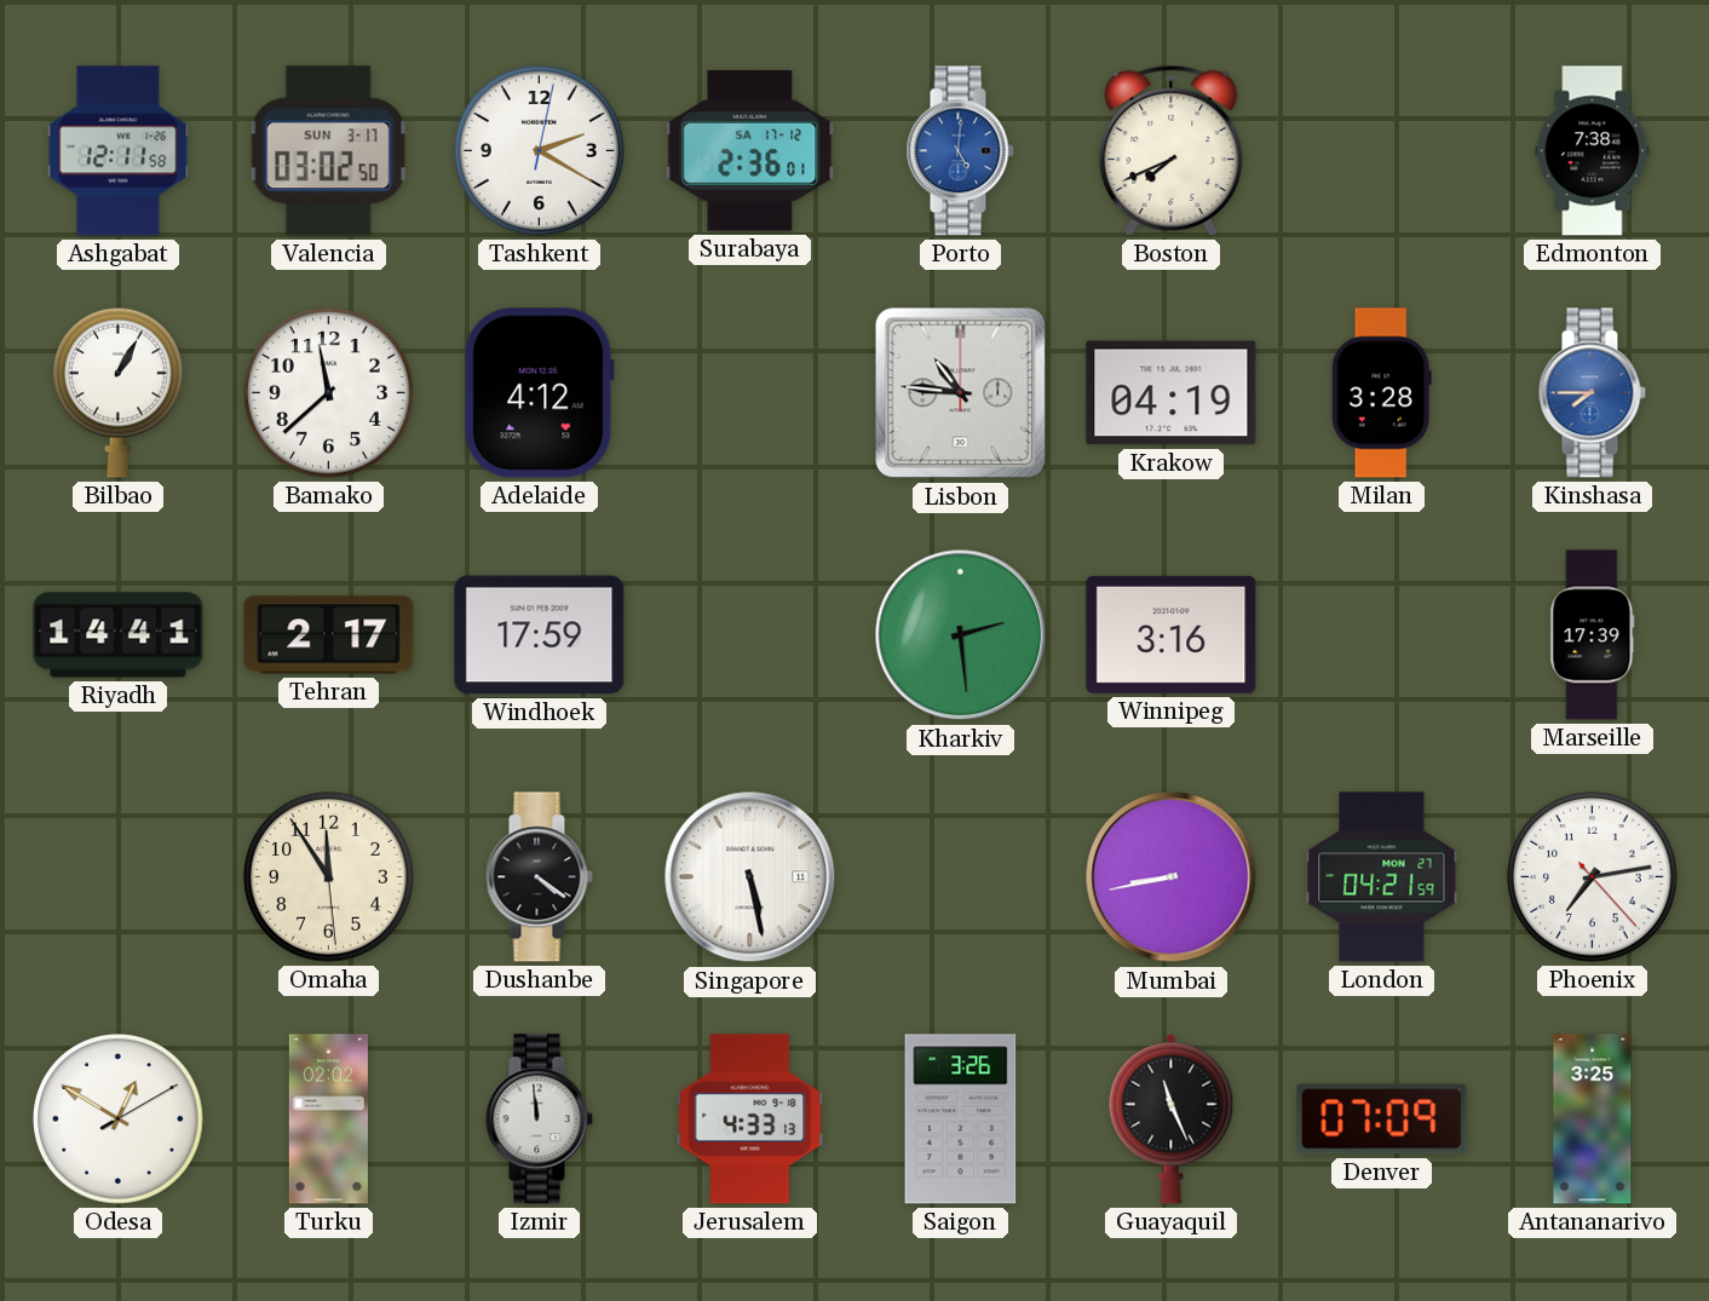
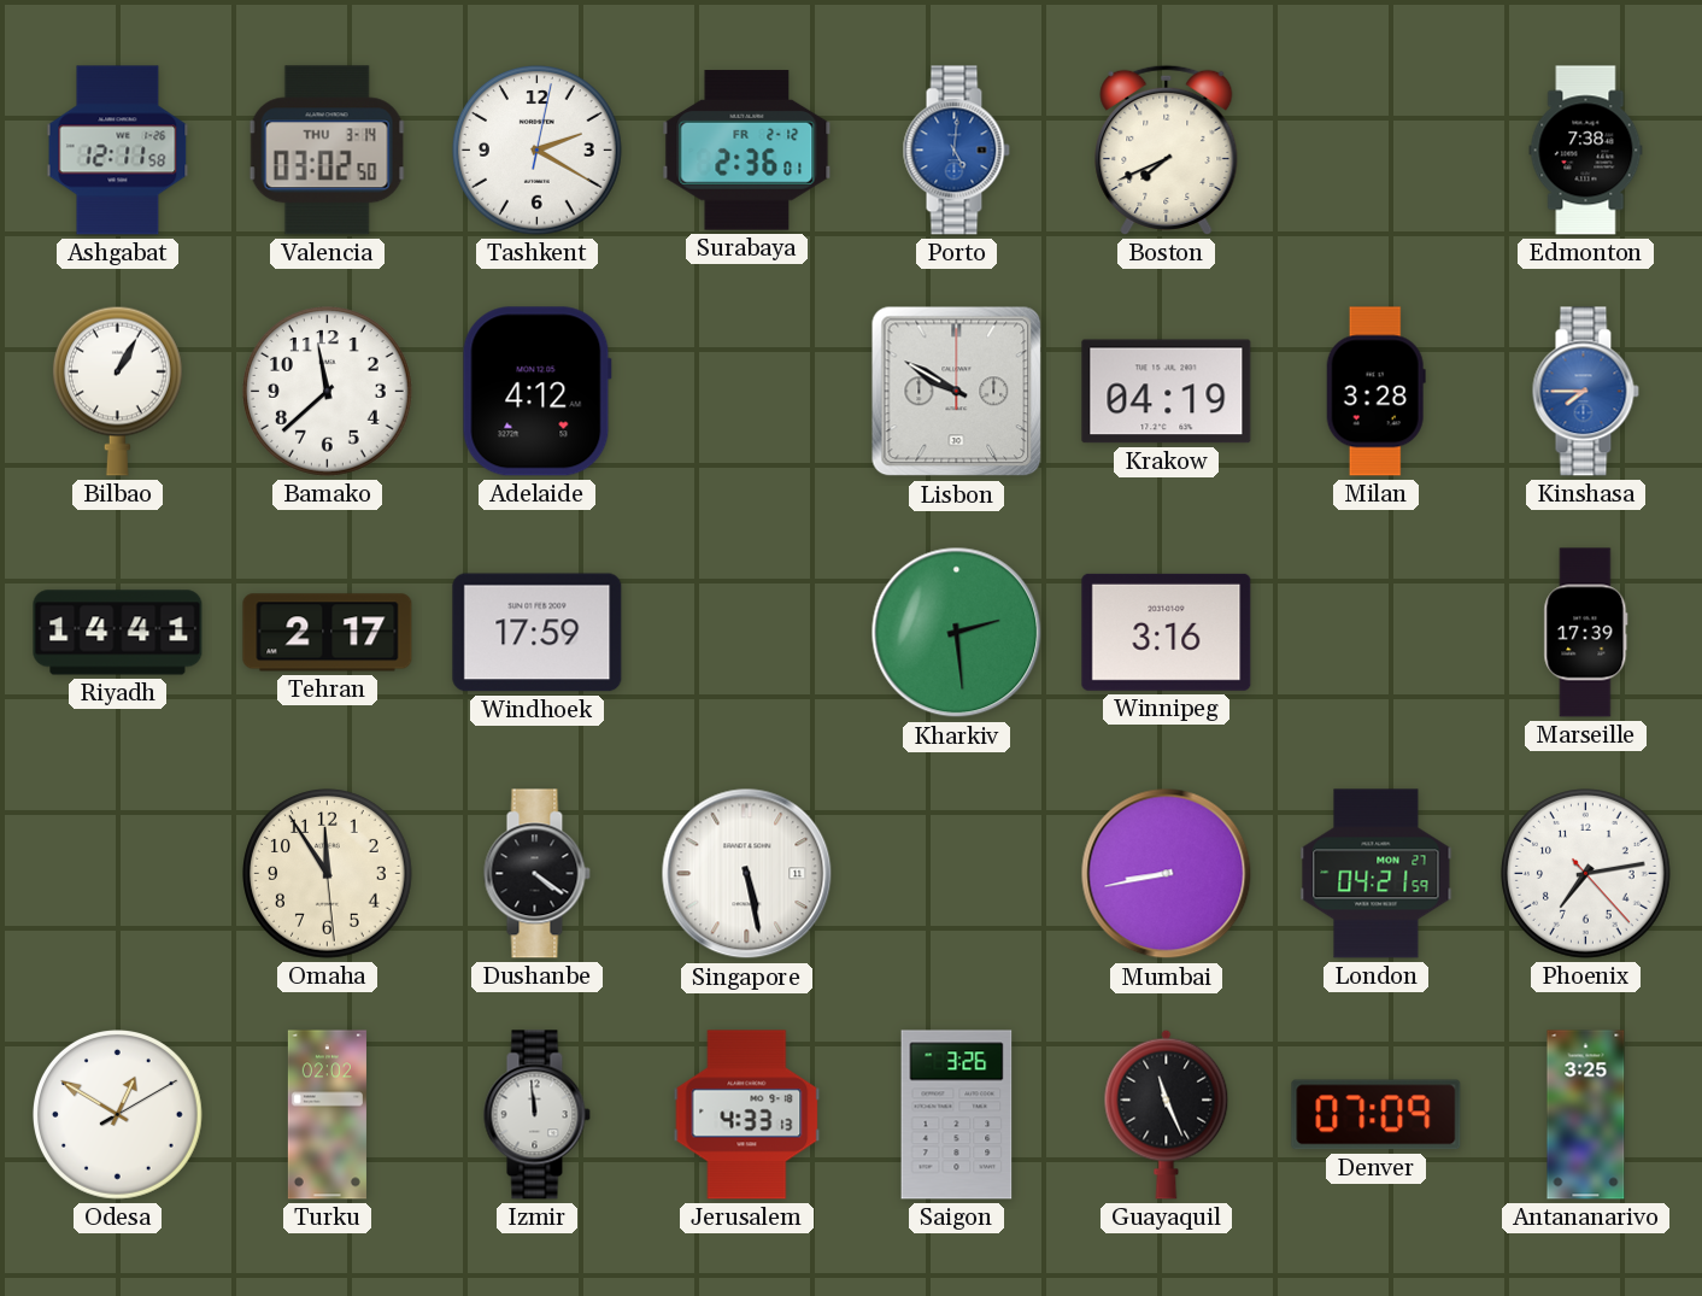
Valencia date: SUN 3-17 -> THU 3-14 (327, 151)
Surabaya date: SA 17-12 -> FR 2-12 (747, 151)
Lisbon: 10:46 -> 9:50 (957, 392)
